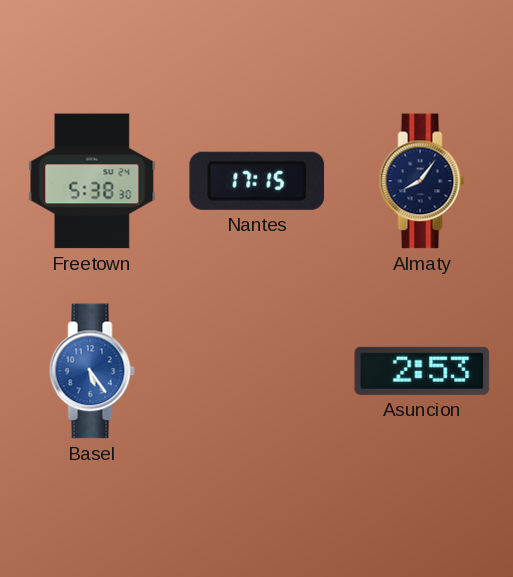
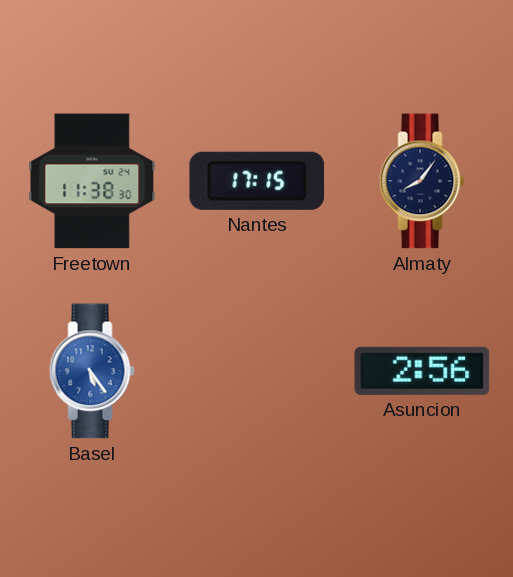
Freetown: 5:38 -> 11:38 (92, 181)
Asuncion: 2:53 -> 2:56 (422, 371)
